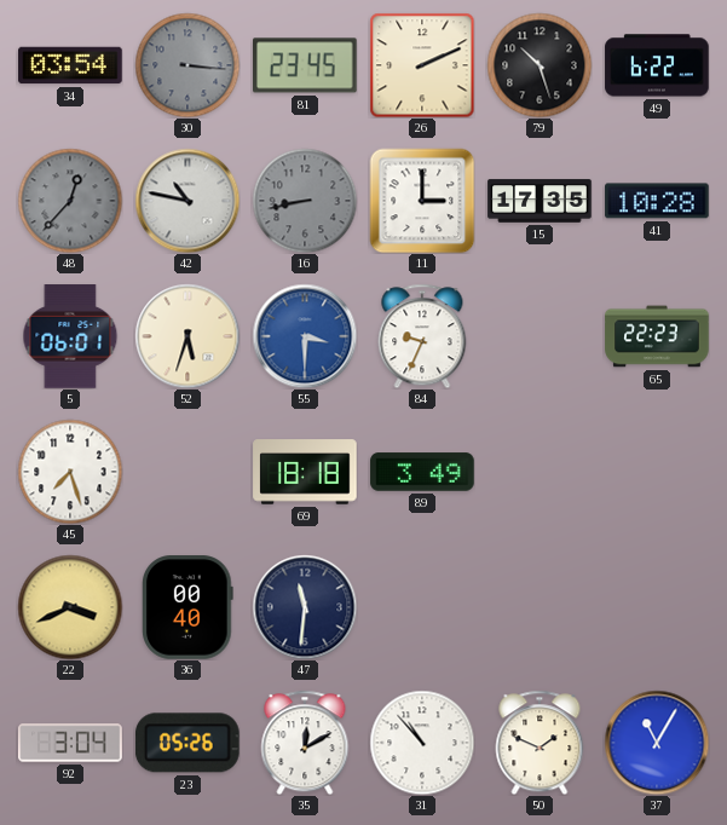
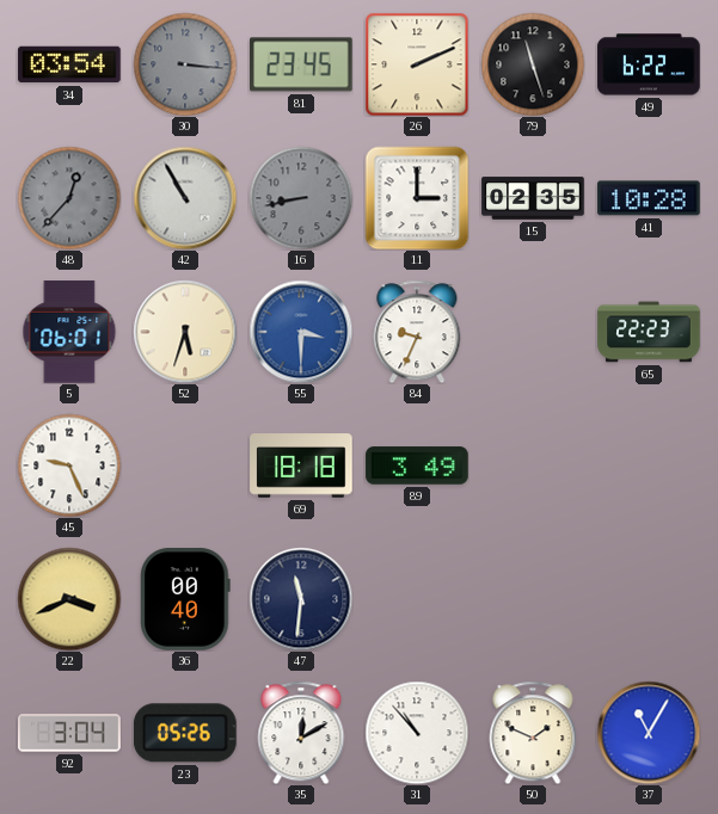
79: 10:27 -> 11:27 (533, 64)
42: 10:47 -> 10:55 (185, 198)
15: 17:35 -> 02:35 (533, 198)
45: 7:27 -> 9:26 (69, 465)
